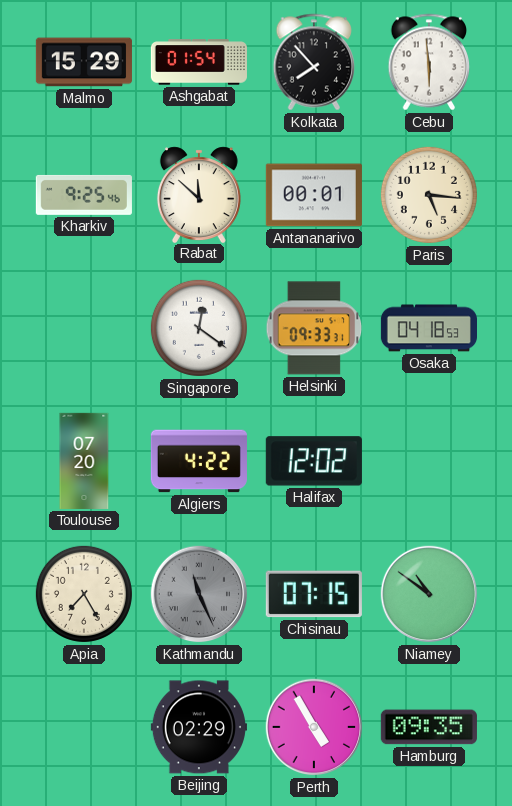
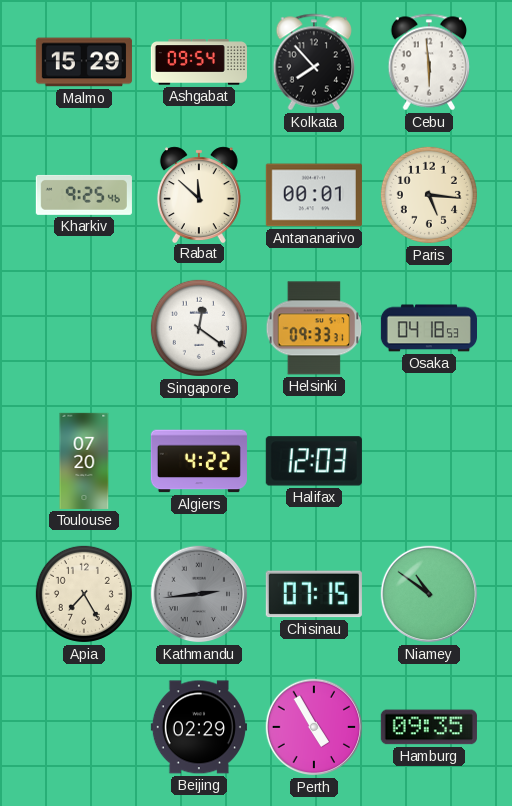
Ashgabat: 01:54 -> 09:54 (199, 62)
Halifax: 12:02 -> 12:03 (314, 461)
Kathmandu: 11:26 -> 2:44 (199, 594)
